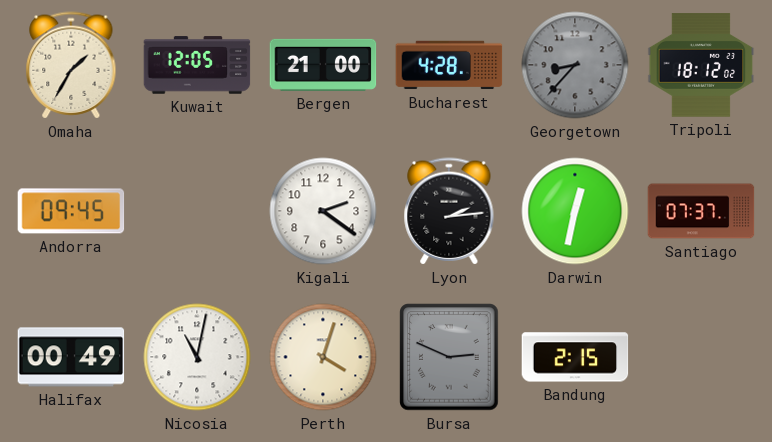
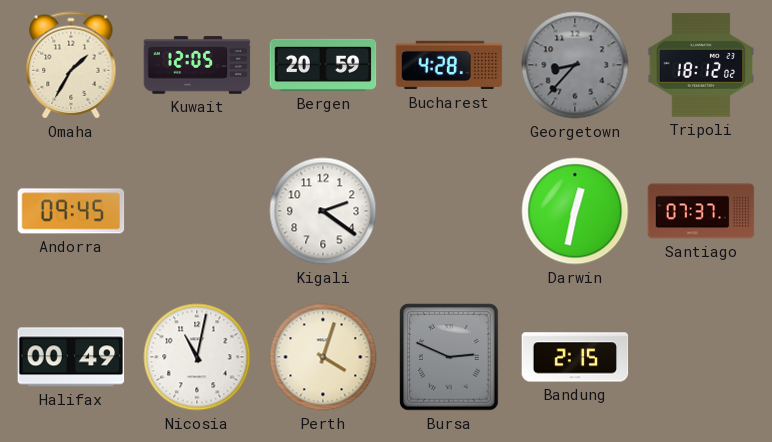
Bergen: 21:00 -> 20:59 (323, 65)
Lyon: 2:14 -> none (449, 211)
